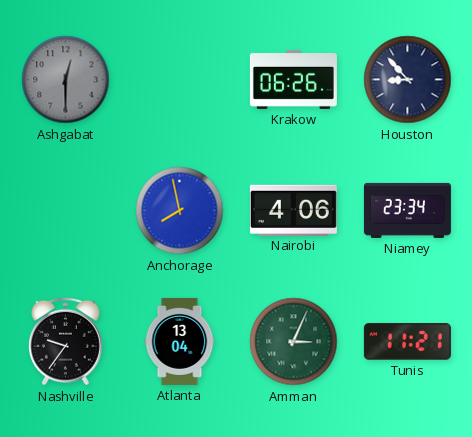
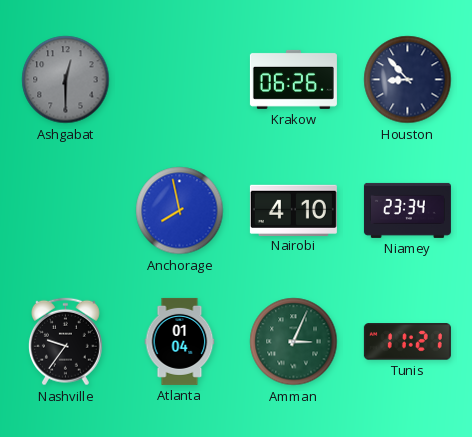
Nairobi: 4:06 -> 4:10 (293, 210)
Atlanta: 13:04 -> 01:04 (180, 341)
